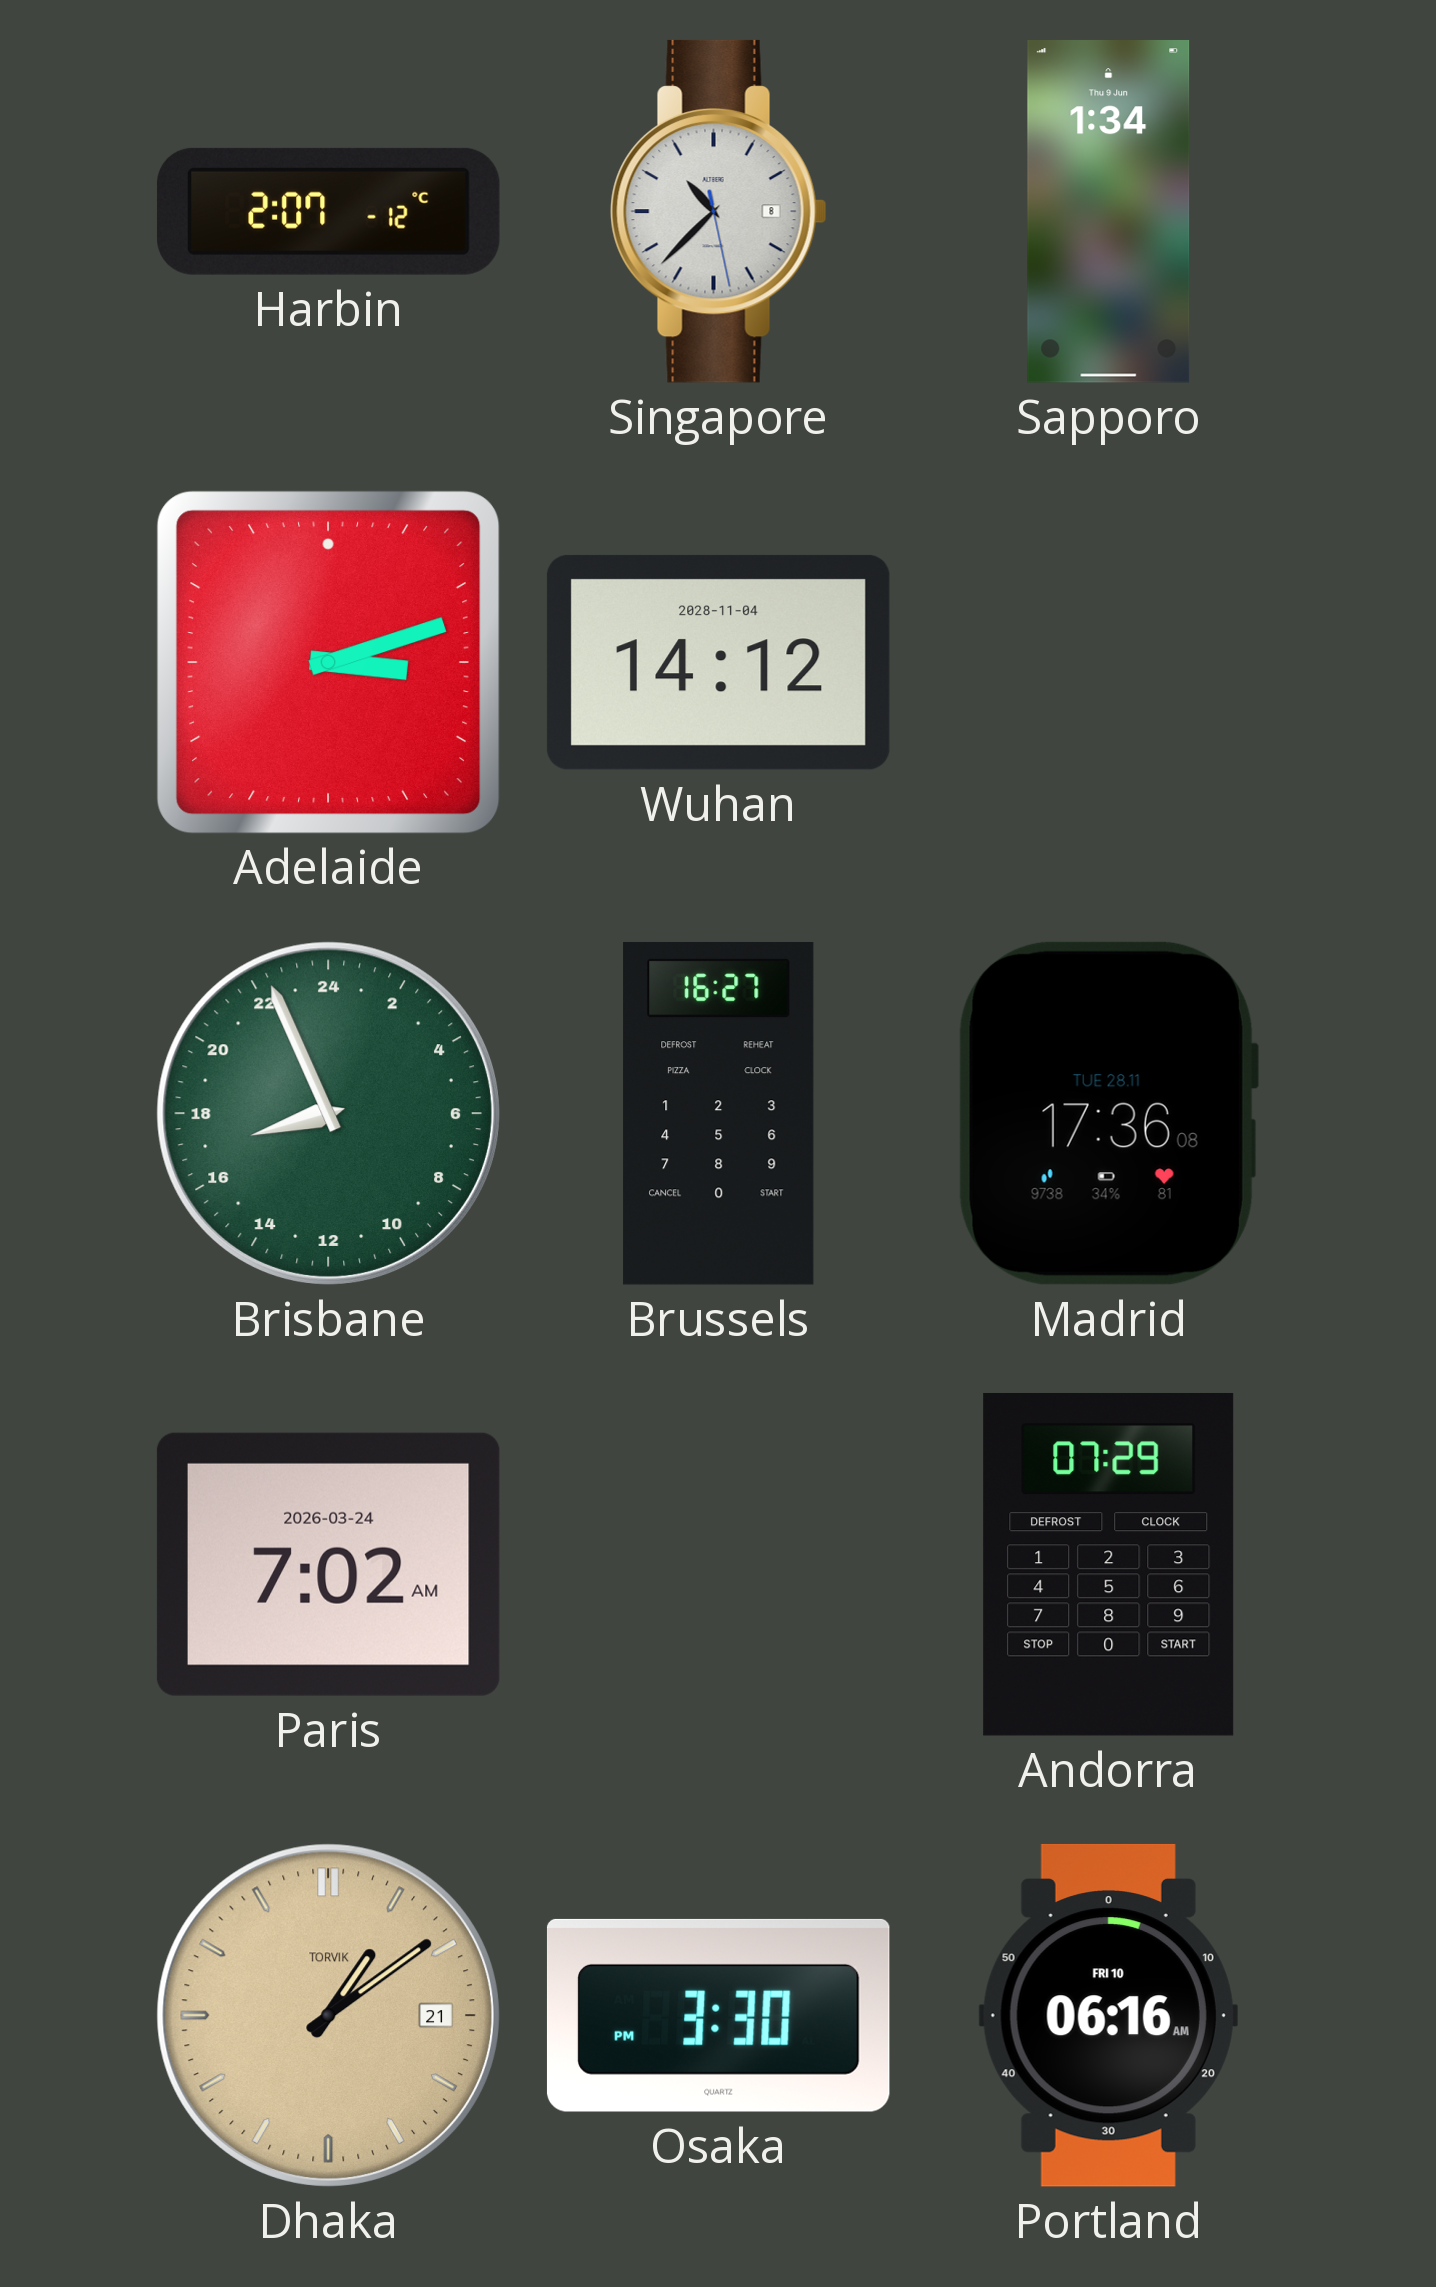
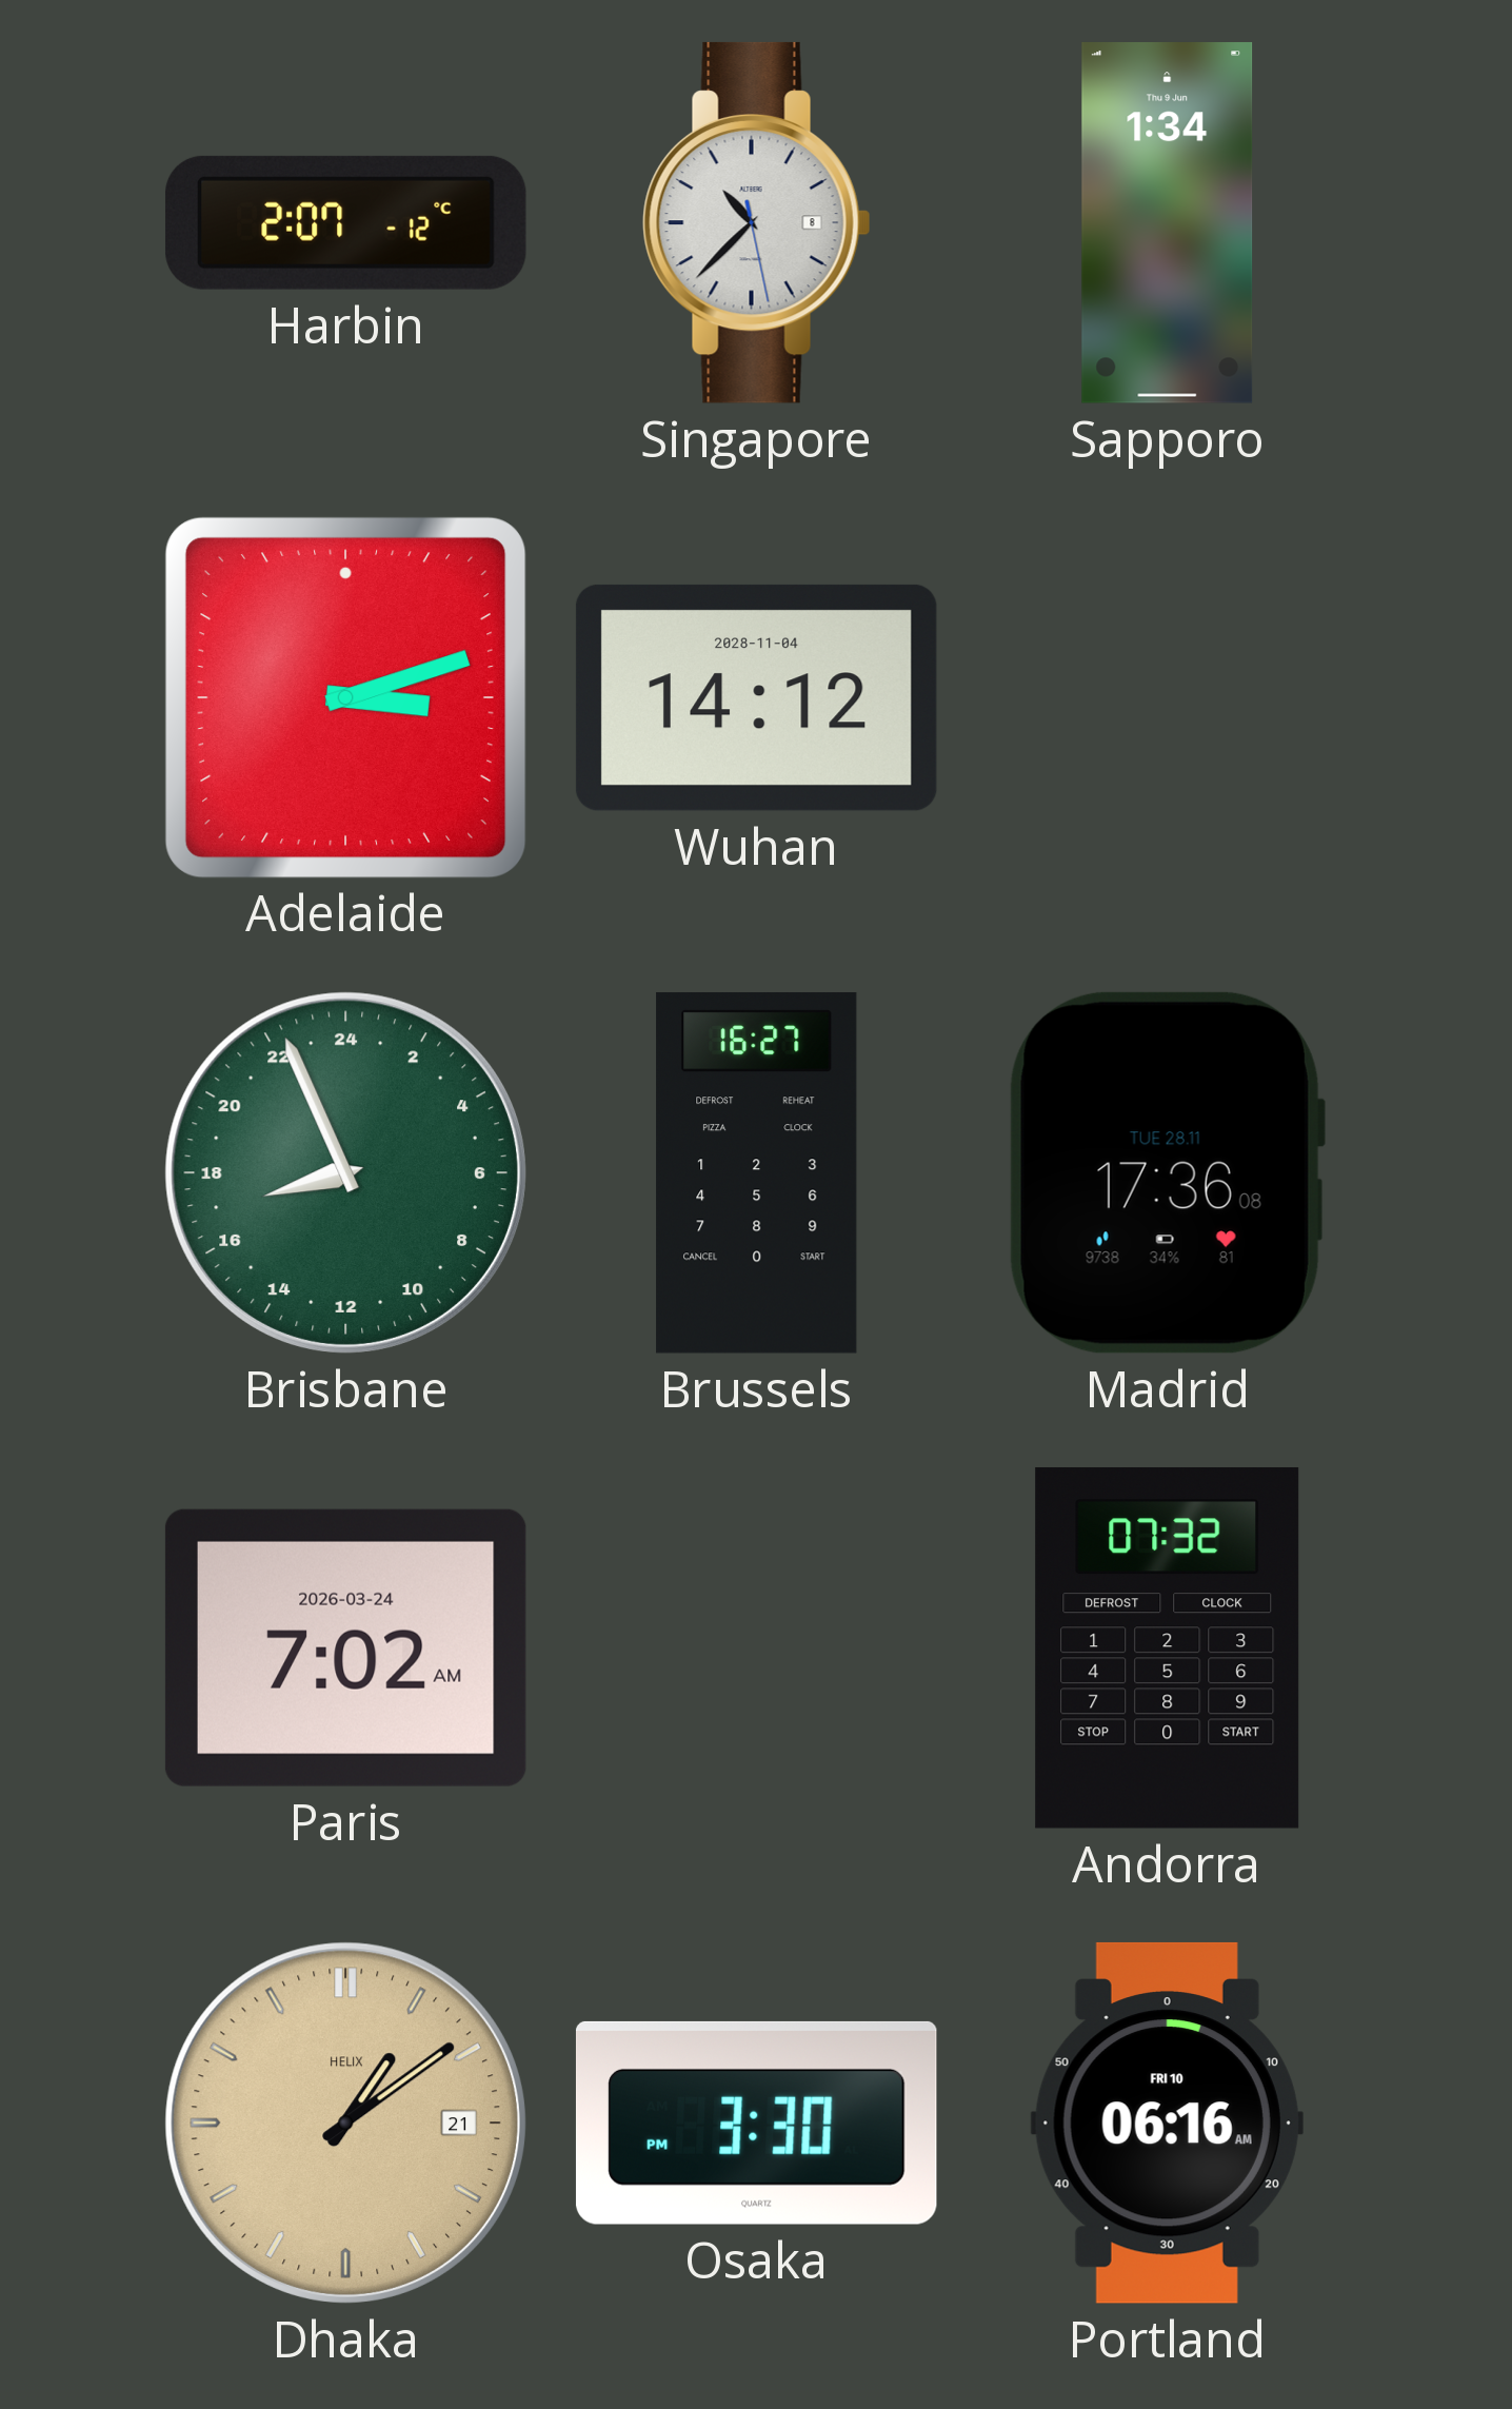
Andorra: 07:29 -> 07:32 (1168, 1647)
Dhaka brand: TORVIK -> HELIX (345, 2122)
